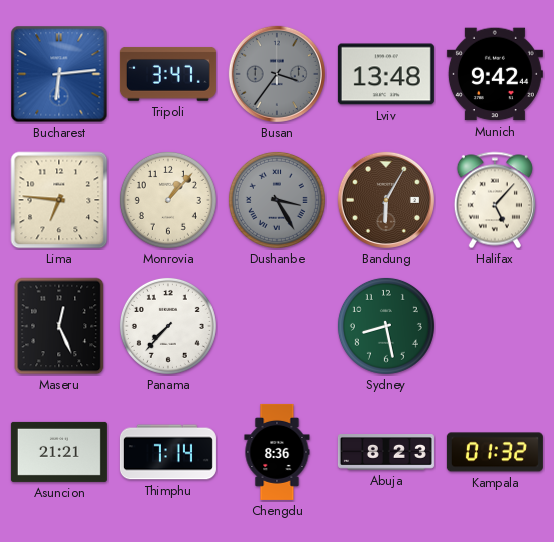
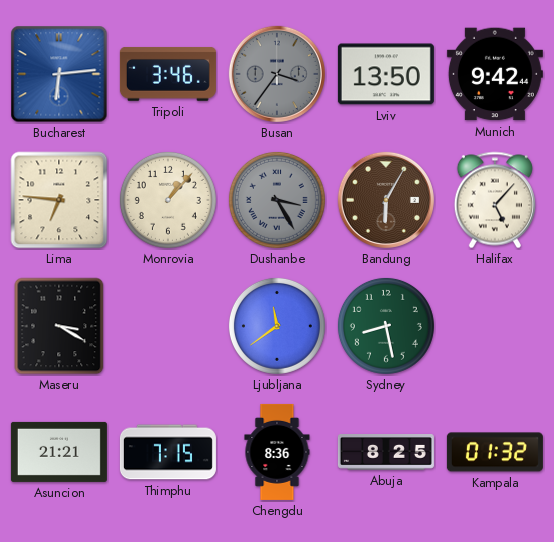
Tripoli: 3:47 -> 3:46 (168, 74)
Lviv: 13:48 -> 13:50 (386, 74)
Maseru: 12:26 -> 3:20 (59, 326)
Panama: 7:37 -> none (168, 326)
Ljubljana: none -> 11:39 (277, 326)
Thimphu: 7:14 -> 7:15 (168, 452)
Abuja: 8:23 -> 8:25 (386, 453)
